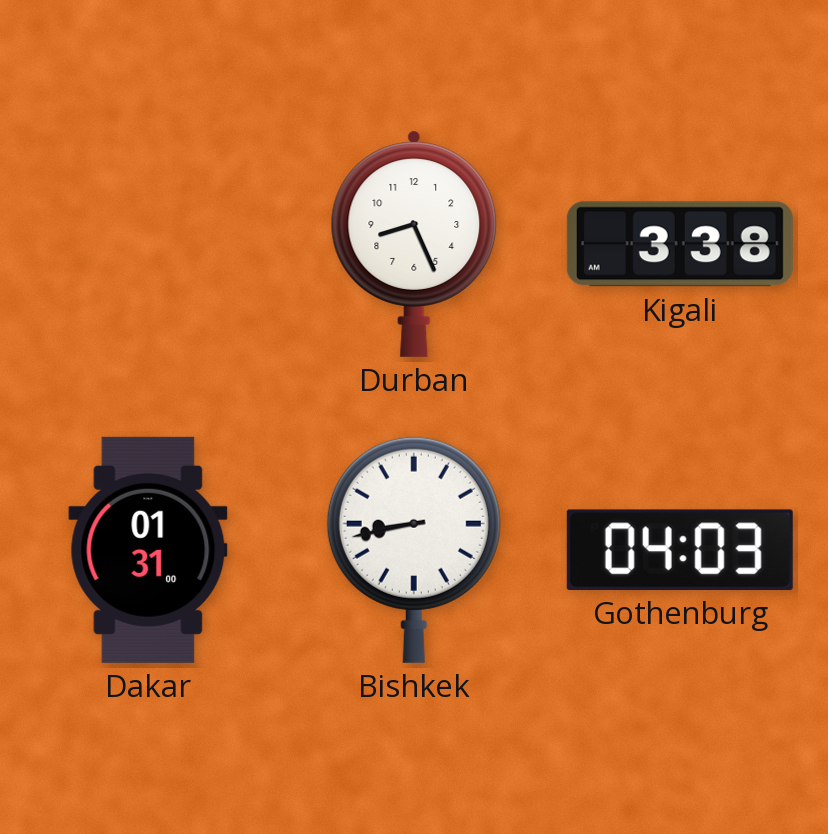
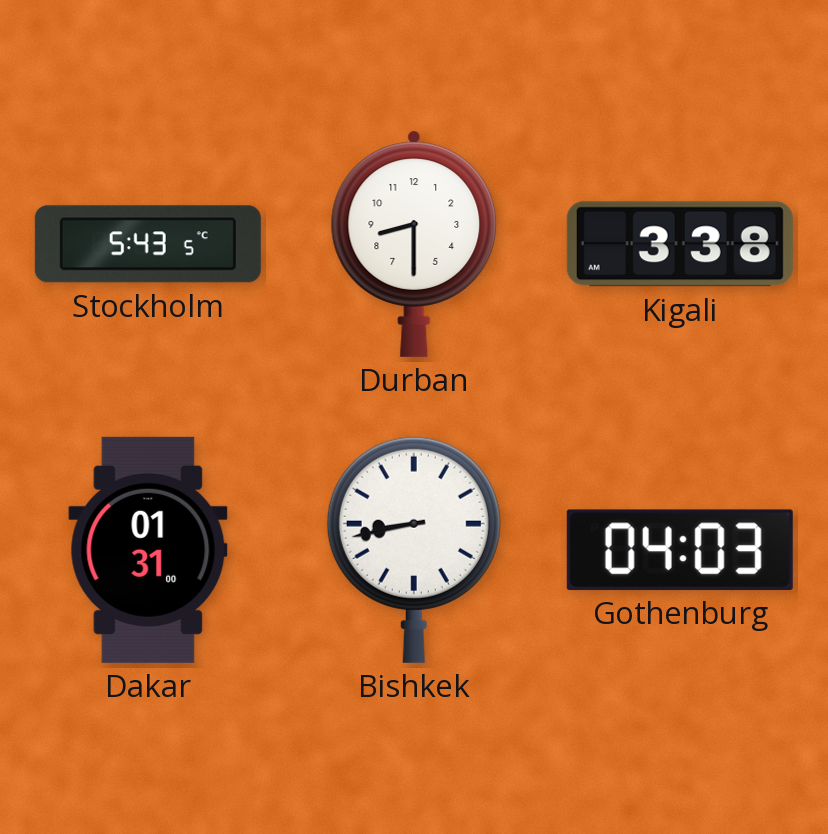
Stockholm: none -> 5:43 (148, 244)
Durban: 8:26 -> 8:30 (414, 244)
